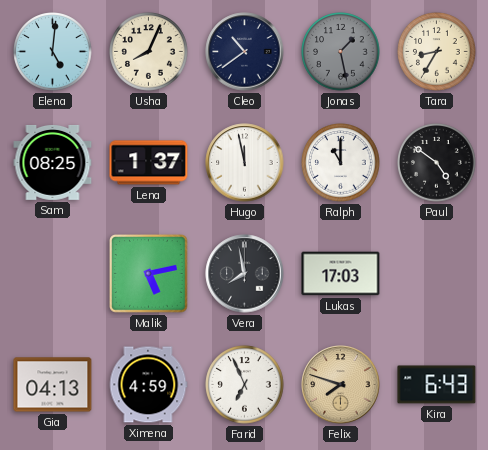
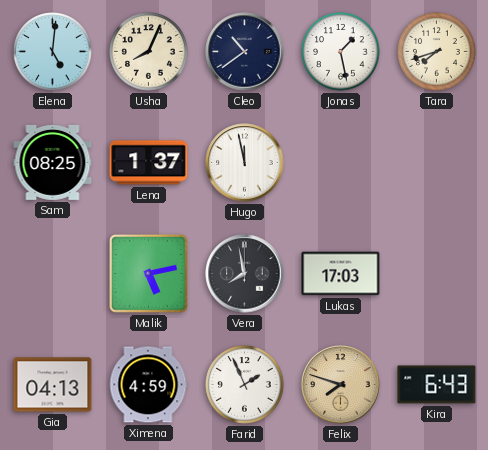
Jonas dial: grey -> white (341, 52)
Tara: 8:35 -> 7:42 (437, 52)
Ralph: 11:00 -> none (341, 163)
Paul: 4:51 -> none (437, 163)
Farid: 6:56 -> 1:56 (245, 385)
